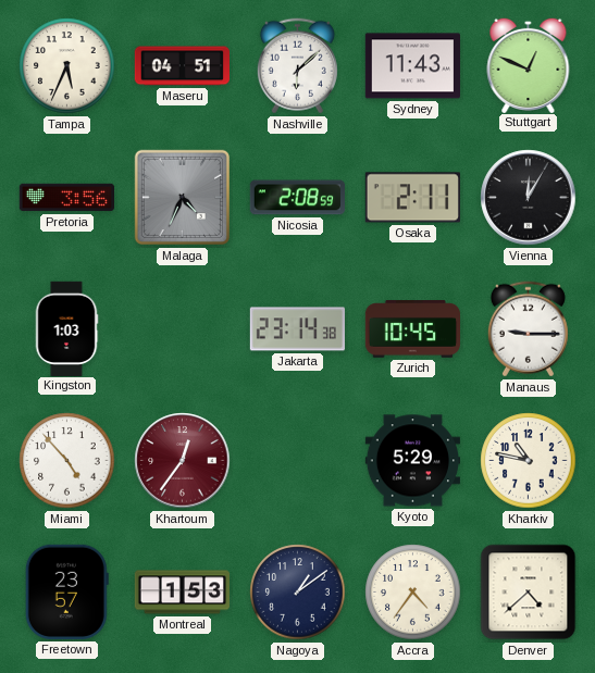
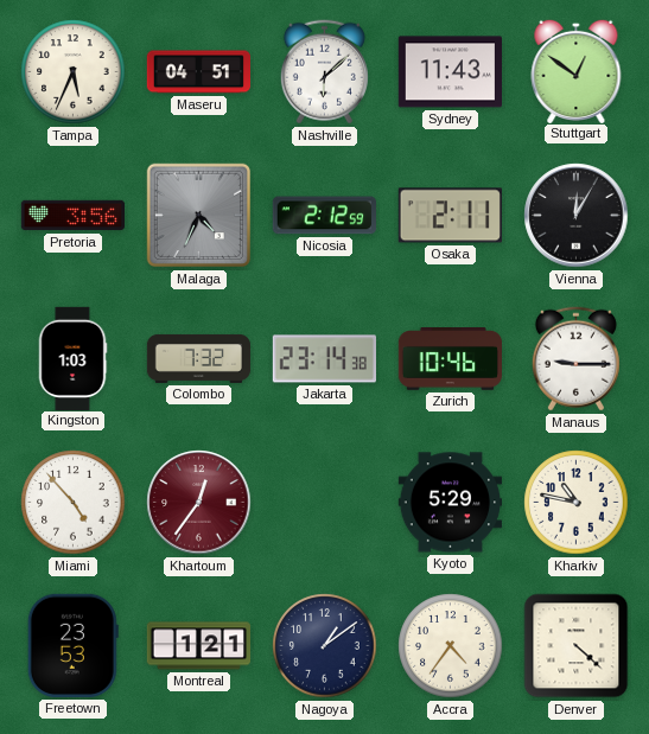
Stuttgart: 12:49 -> 12:51 (577, 70)
Nicosia: 2:08 -> 2:12 (324, 216)
Colombo: none -> 7:32 (199, 358)
Zurich: 10:45 -> 10:46 (450, 359)
Freetown: 23:57 -> 23:53 (72, 645)
Montreal: 1:53 -> 1:21 (199, 646)
Denver: 4:38 -> 4:22 (577, 646)
